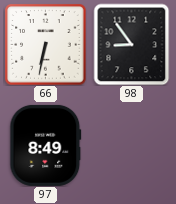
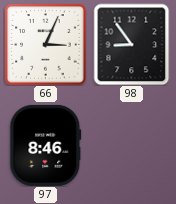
66: 6:32 -> 3:04 (45, 44)
97: 8:49 -> 8:46 (46, 145)
